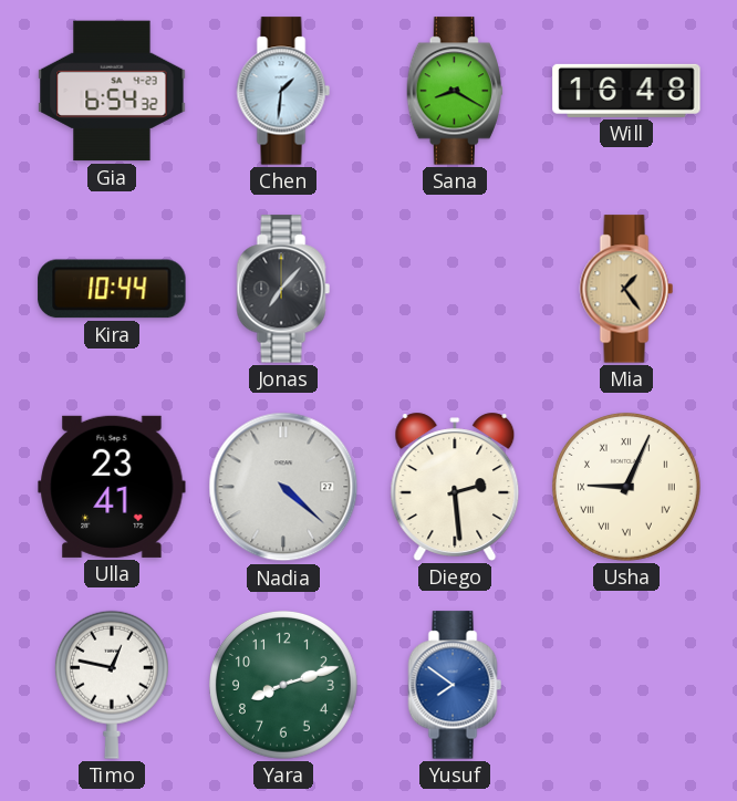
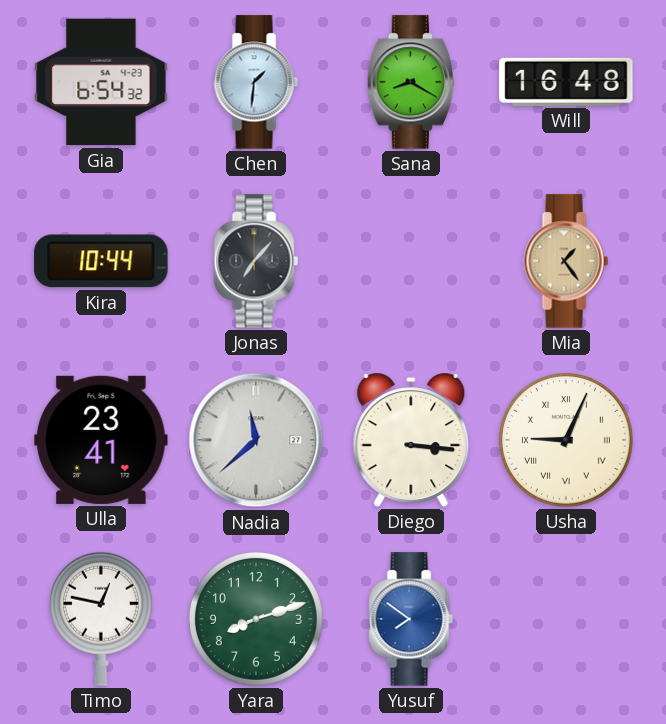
Nadia: 4:22 -> 11:38 (256, 440)
Diego: 2:29 -> 3:16 (411, 440)
